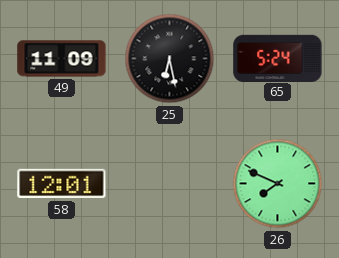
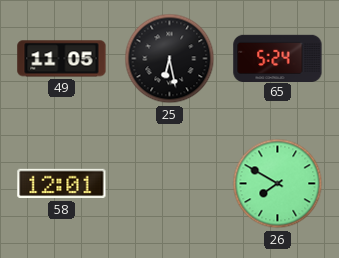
49: 11:09 -> 11:05 (62, 59)
26: 7:49 -> 7:50 (278, 184)
